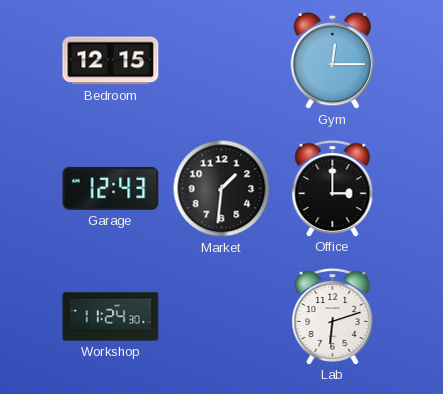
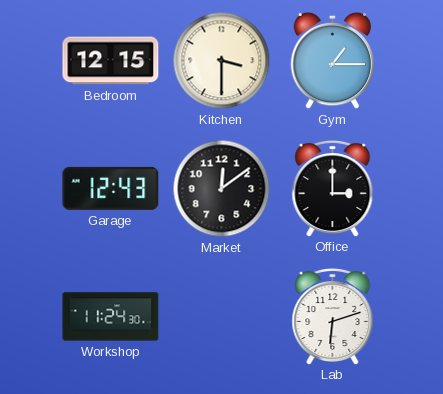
Kitchen: none -> 3:30 (222, 61)
Gym: 12:15 -> 1:15 (333, 61)
Market: 1:31 -> 12:09 (222, 189)
